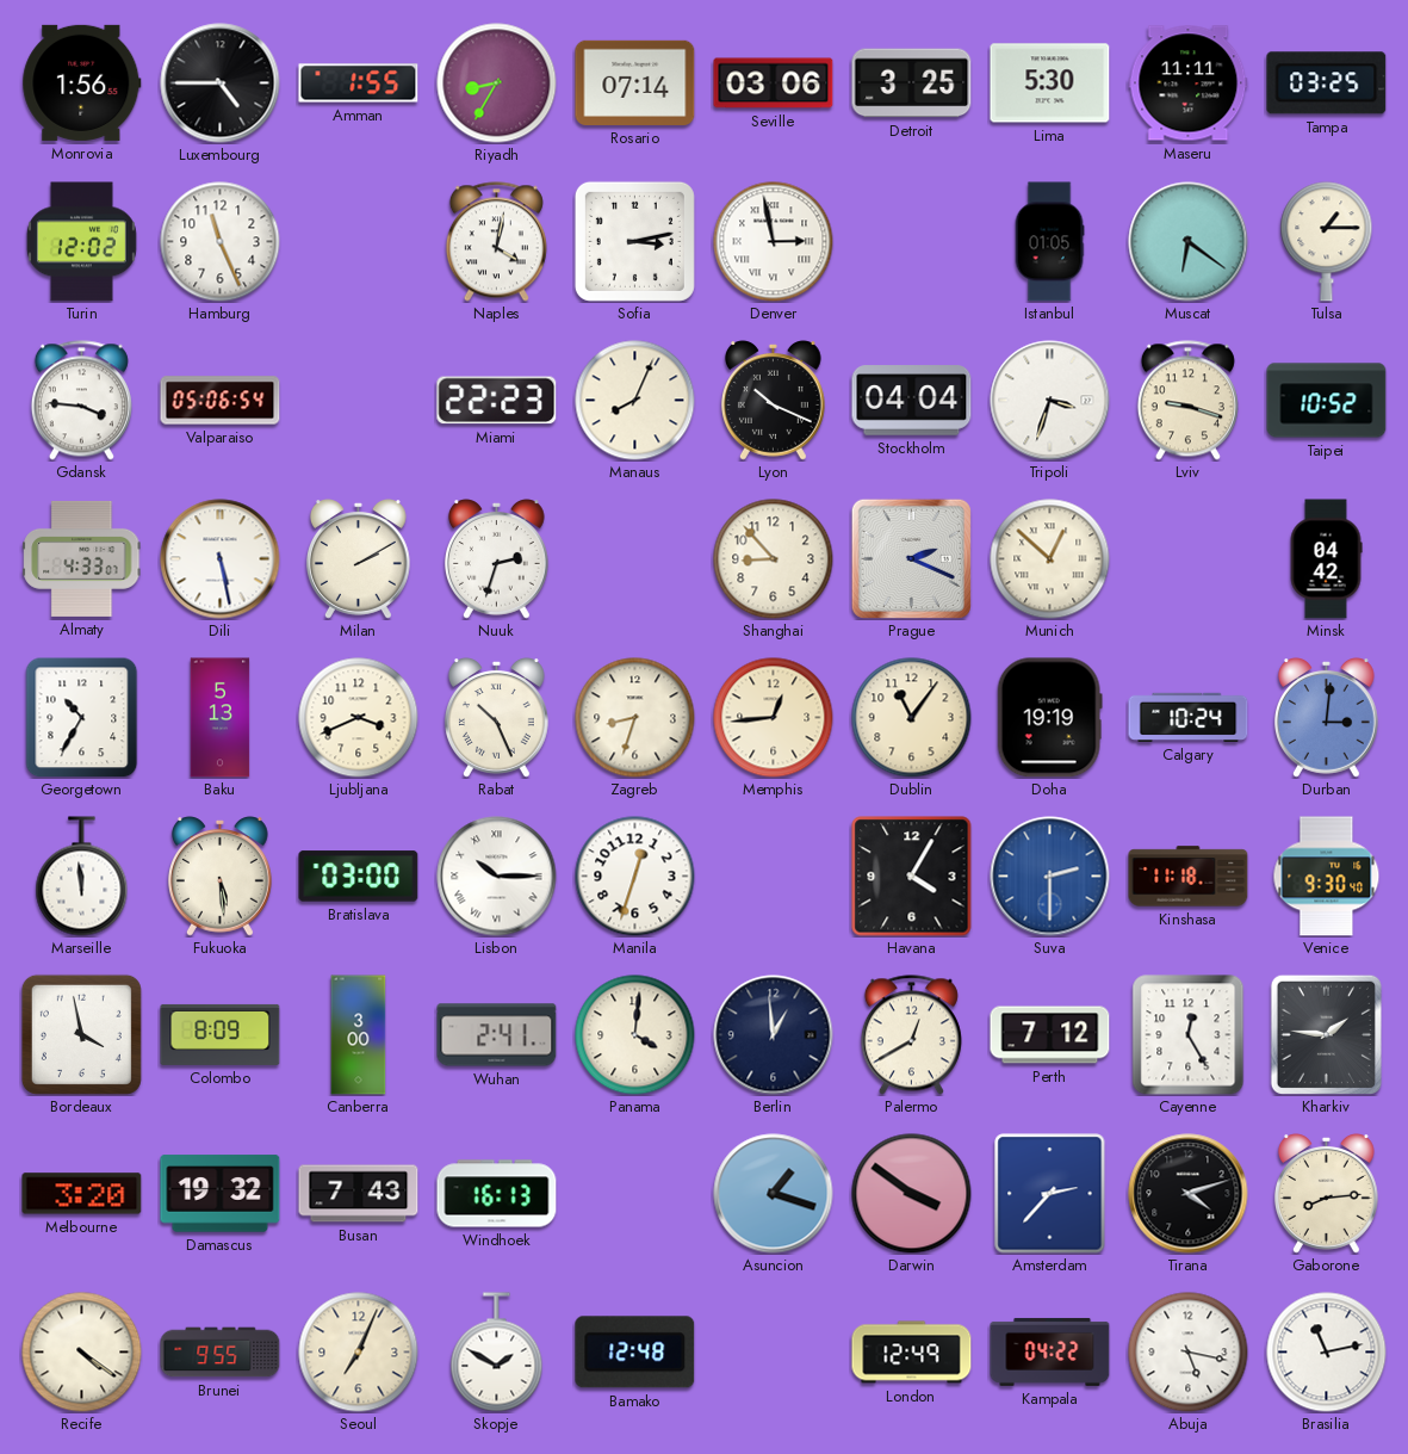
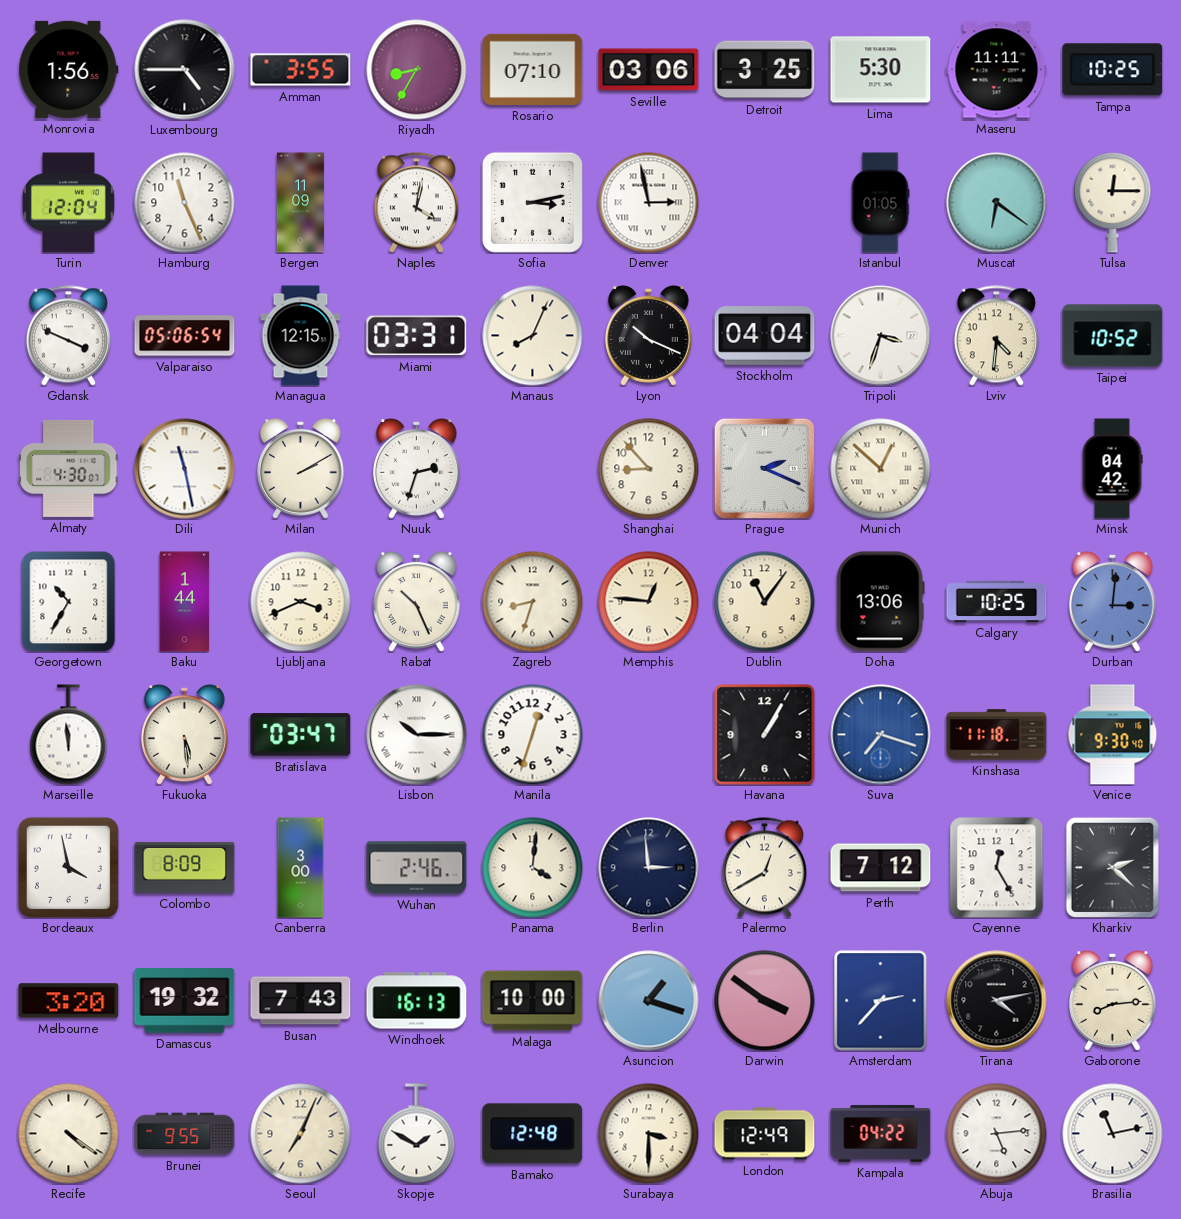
Amman: 1:55 -> 3:55 (301, 70)
Rosario: 07:14 -> 07:10 (533, 69)
Tampa: 03:25 -> 10:25 (1113, 70)
Turin: 12:02 -> 12:04 (68, 203)
Bergen: none -> 11:09 (300, 203)
Tulsa: 1:15 -> 12:15 (1113, 203)
Gdansk: 3:46 -> 3:49 (68, 336)
Managua: none -> 12:15 (301, 336)
Miami: 22:23 -> 03:31 (417, 336)
Lviv: 9:18 -> 4:31 (996, 336)
Almaty: 4:33 -> 4:30 (69, 468)
Dili: 5:28 -> 11:28 (185, 469)
Baku: 5:13 -> 1:44 (185, 602)
Memphis: 12:44 -> 12:46 (649, 602)
Doha: 19:19 -> 13:06 (880, 602)
Calgary: 10:24 -> 10:25 (997, 601)
Bratislava: 03:00 -> 03:47 (301, 735)
Havana: 4:05 -> 1:05 (765, 735)
Suva: 2:30 -> 7:18 (881, 735)
Wuhan: 2:41 -> 2:46 (417, 868)
Berlin: 12:59 -> 2:59 (649, 868)
Kharkiv: 1:46 -> 2:22 (1112, 867)
Malaga: none -> 10:00 (533, 1001)
Tirana: 4:12 -> 4:13 (997, 1001)
Surabaya: none -> 3:30 (649, 1134)
Abuja: 5:17 -> 5:14 (997, 1134)
